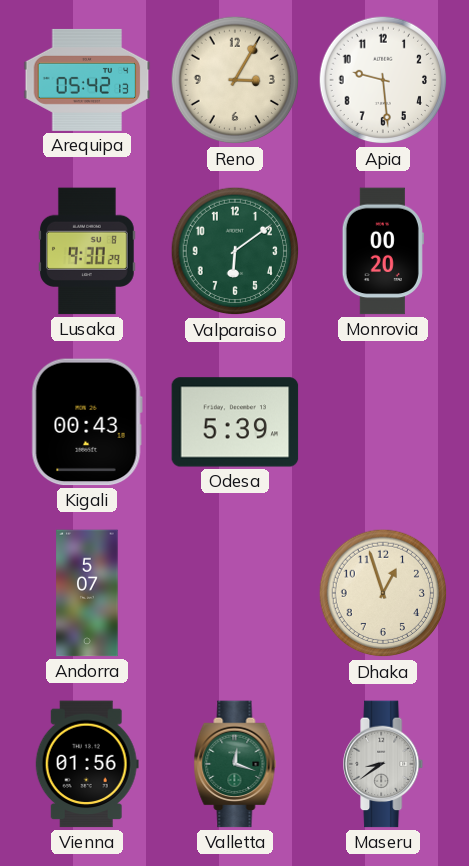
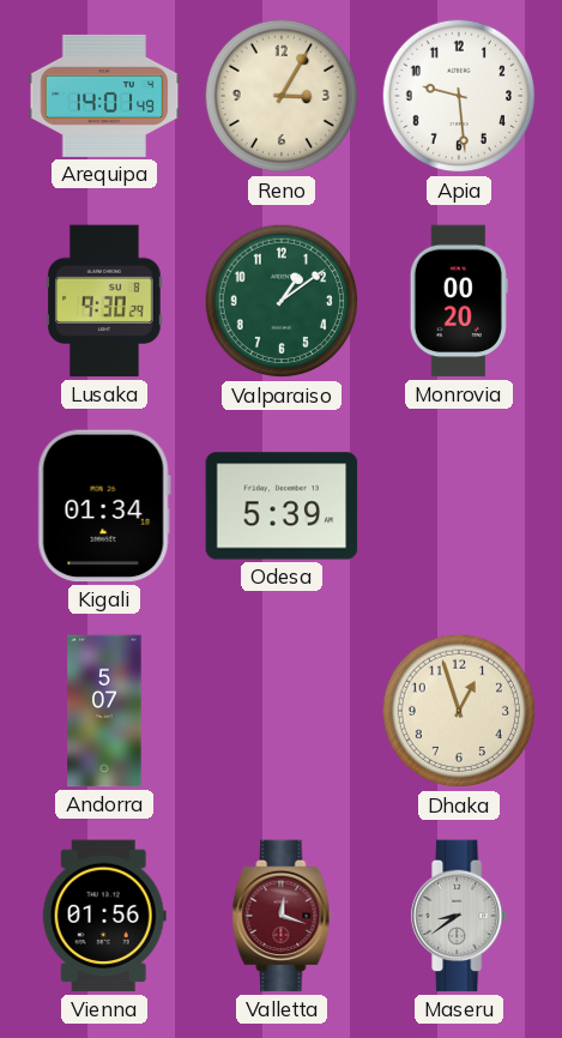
Arequipa: 05:42 -> 14:01 (104, 96)
Valparaiso: 6:09 -> 1:09 (282, 301)
Kigali: 00:43 -> 01:34 (104, 506)
Valletta dial: green -> burgundy (282, 916)
